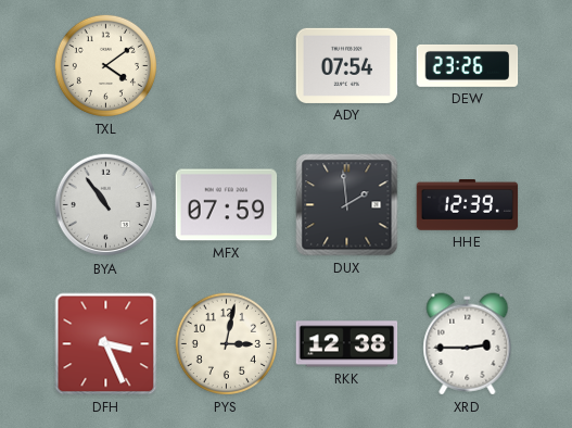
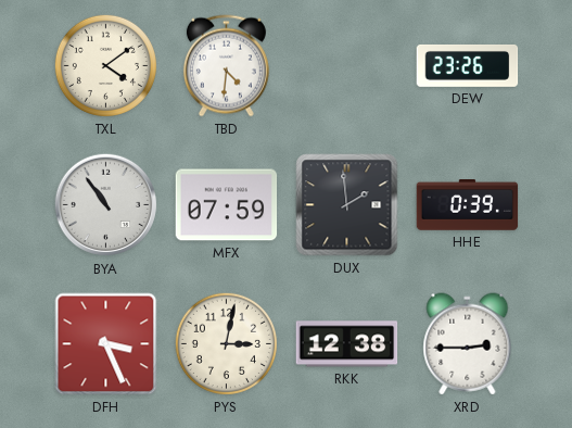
TBD: none -> 4:31 (226, 66)
ADY: 07:54 -> none (347, 65)
HHE: 12:39 -> 0:39 (468, 205)
